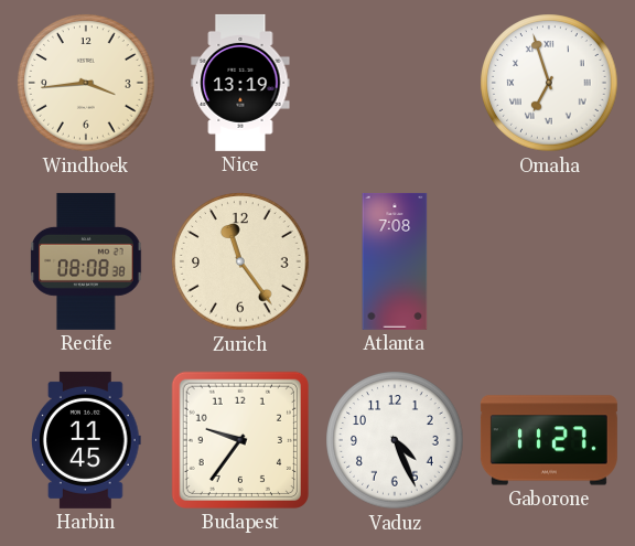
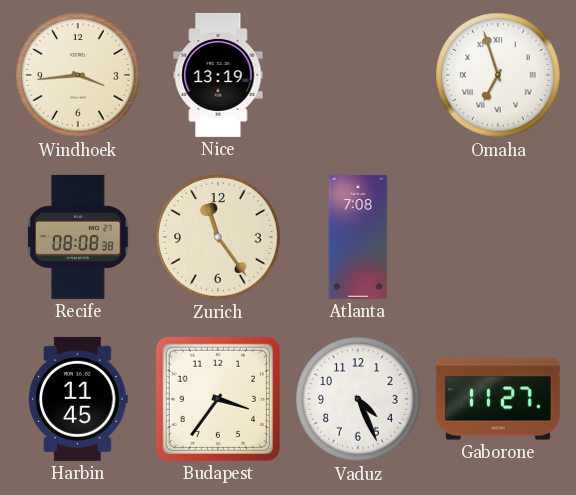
Budapest: 9:36 -> 3:36 (218, 399)
